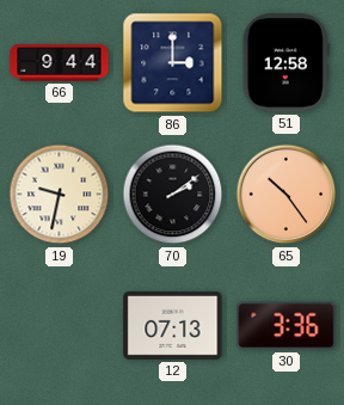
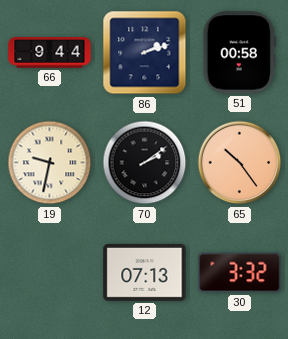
86: 3:00 -> 2:12 (145, 53)
51: 12:58 -> 00:58 (239, 53)
30: 3:36 -> 3:32 (240, 273)
